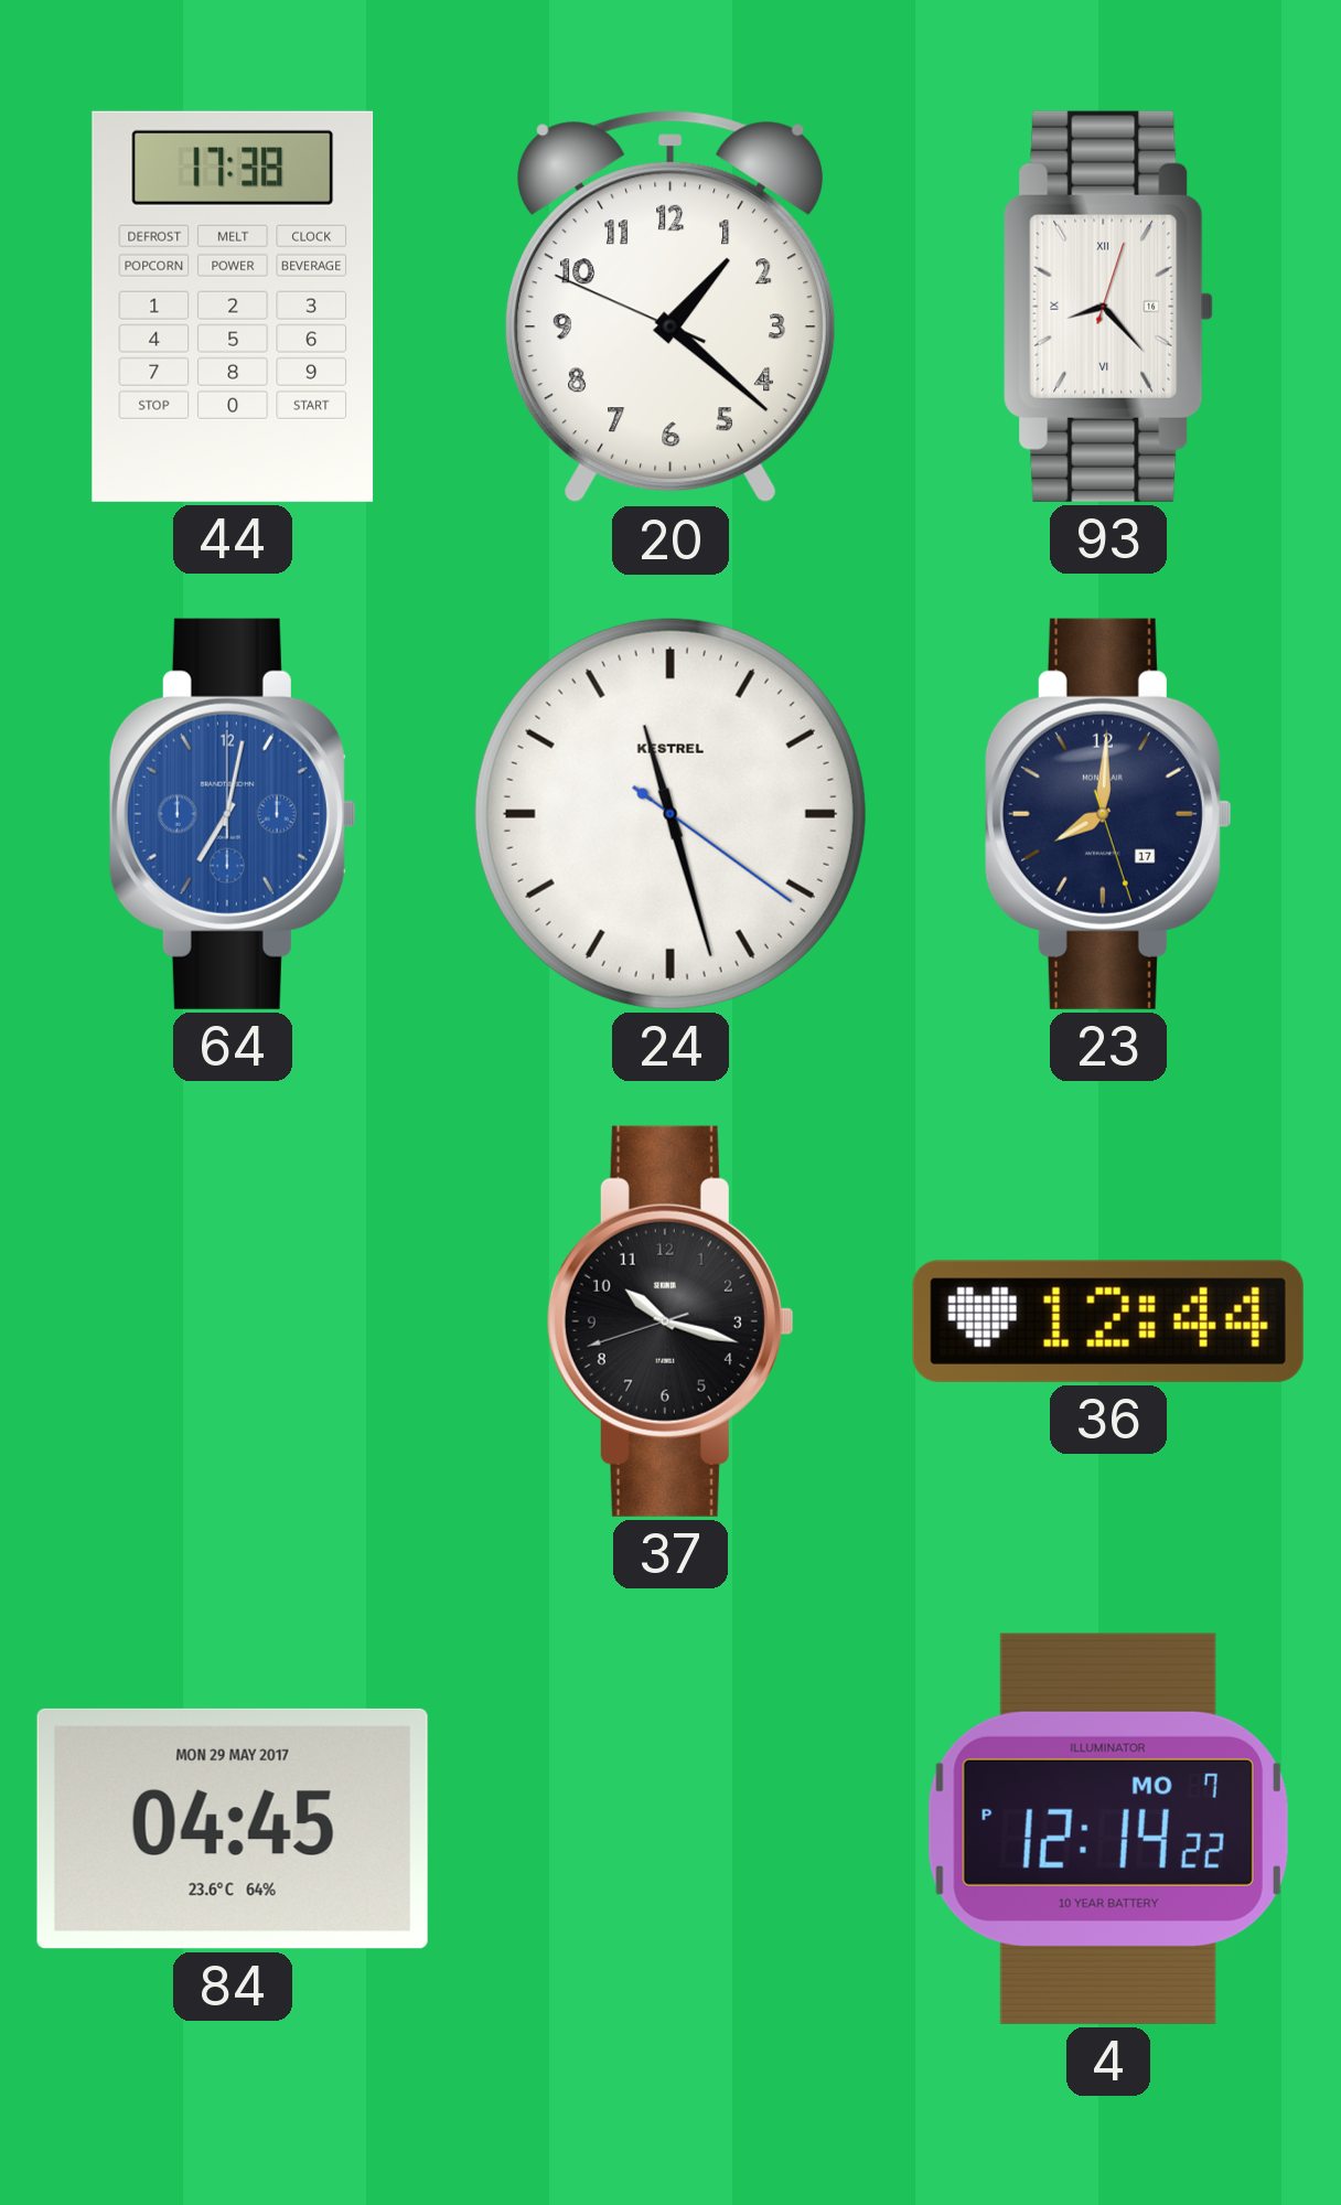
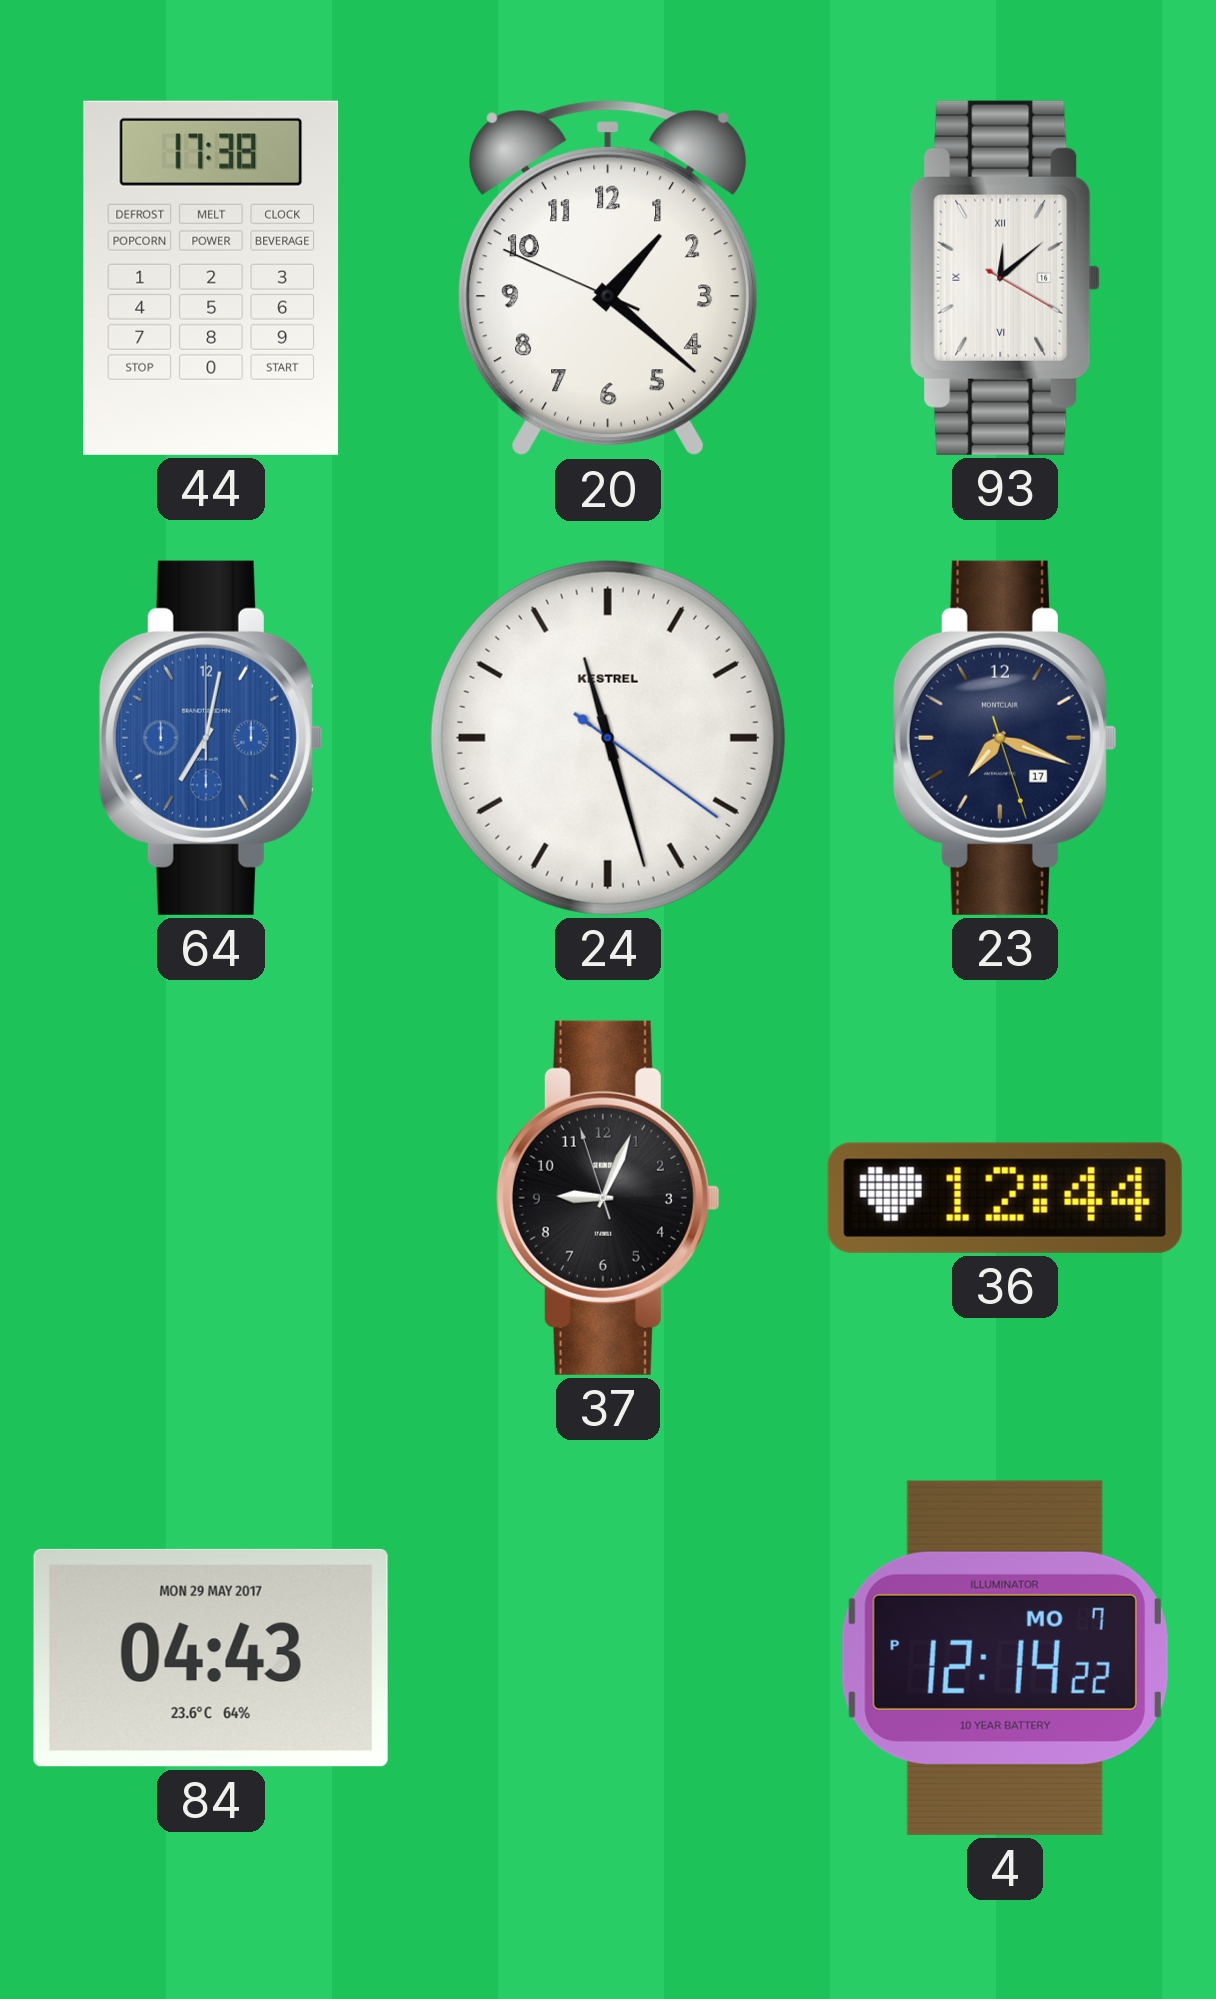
93: 8:23 -> 12:08 (1005, 278)
23: 8:00 -> 7:18 (1005, 738)
37: 10:17 -> 9:03 (608, 1198)
84: 04:45 -> 04:43 (211, 1658)
